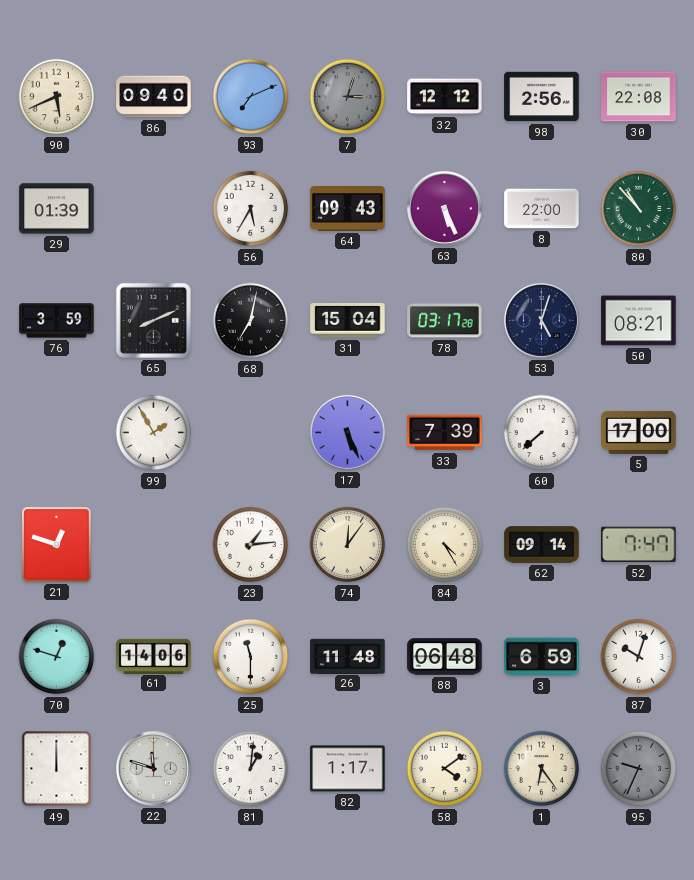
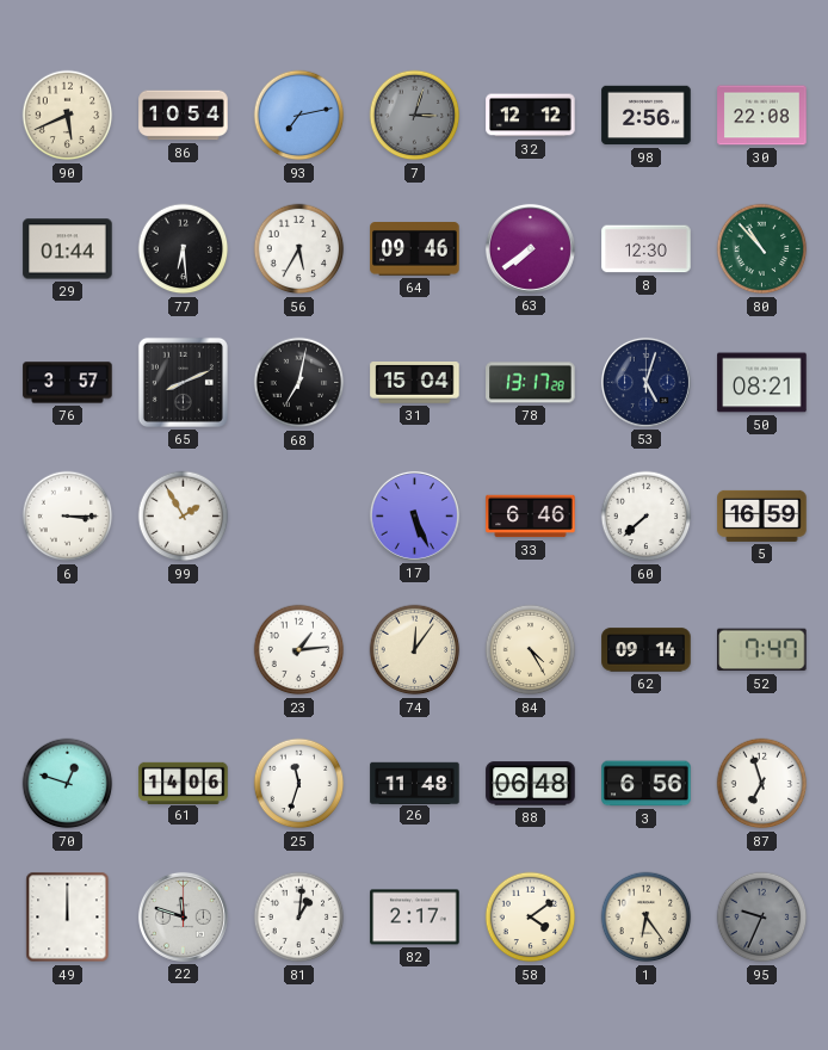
86: 09:40 -> 10:54 (184, 116)
93: 7:11 -> 7:13 (299, 116)
29: 01:39 -> 01:44 (68, 249)
77: none -> 6:29 (184, 249)
64: 09:43 -> 09:46 (415, 249)
63: 5:26 -> 7:39 (530, 248)
8: 22:00 -> 12:30 (647, 249)
76: 3:59 -> 3:57 (68, 383)
78: 03:17 -> 13:17 (531, 383)
6: none -> 3:15 (68, 517)
33: 7:39 -> 6:46 (531, 517)
5: 17:00 -> 16:59 (762, 515)
21: 12:48 -> none (57, 545)
25: 11:30 -> 11:33 (299, 784)
3: 6:59 -> 6:56 (647, 784)
87: 10:03 -> 6:57 (762, 784)
82: 1:17 -> 2:17 (415, 918)
